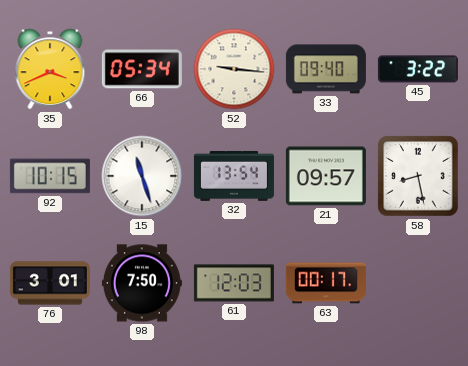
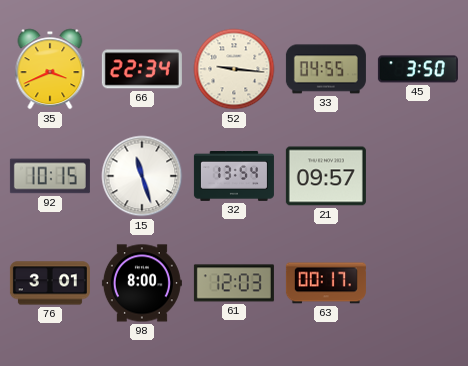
66: 05:34 -> 22:34 (142, 69)
33: 09:40 -> 04:55 (326, 69)
45: 3:22 -> 3:50 (418, 69)
58: 8:28 -> none (418, 176)
98: 7:50 -> 8:00 (142, 283)
